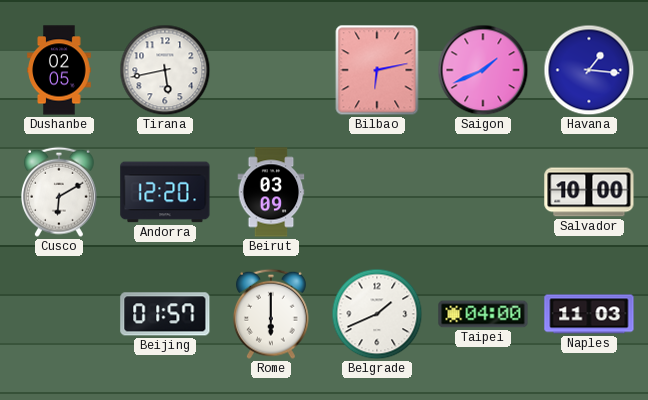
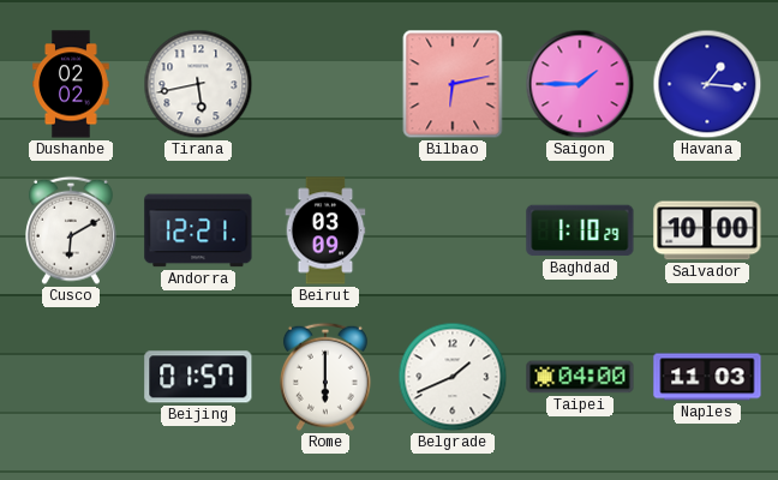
Dushanbe: 02:05 -> 02:02 (71, 84)
Saigon: 1:41 -> 1:45 (580, 84)
Andorra: 12:20 -> 12:21 (198, 230)
Baghdad: none -> 1:10 (580, 230)
